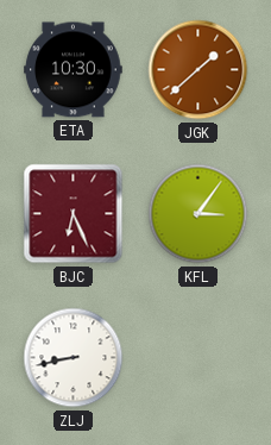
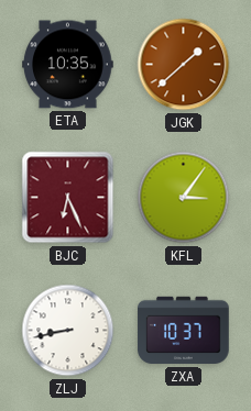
ETA: 10:30 -> 10:35 (68, 65)
ZXA: none -> 10:37 (184, 331)
